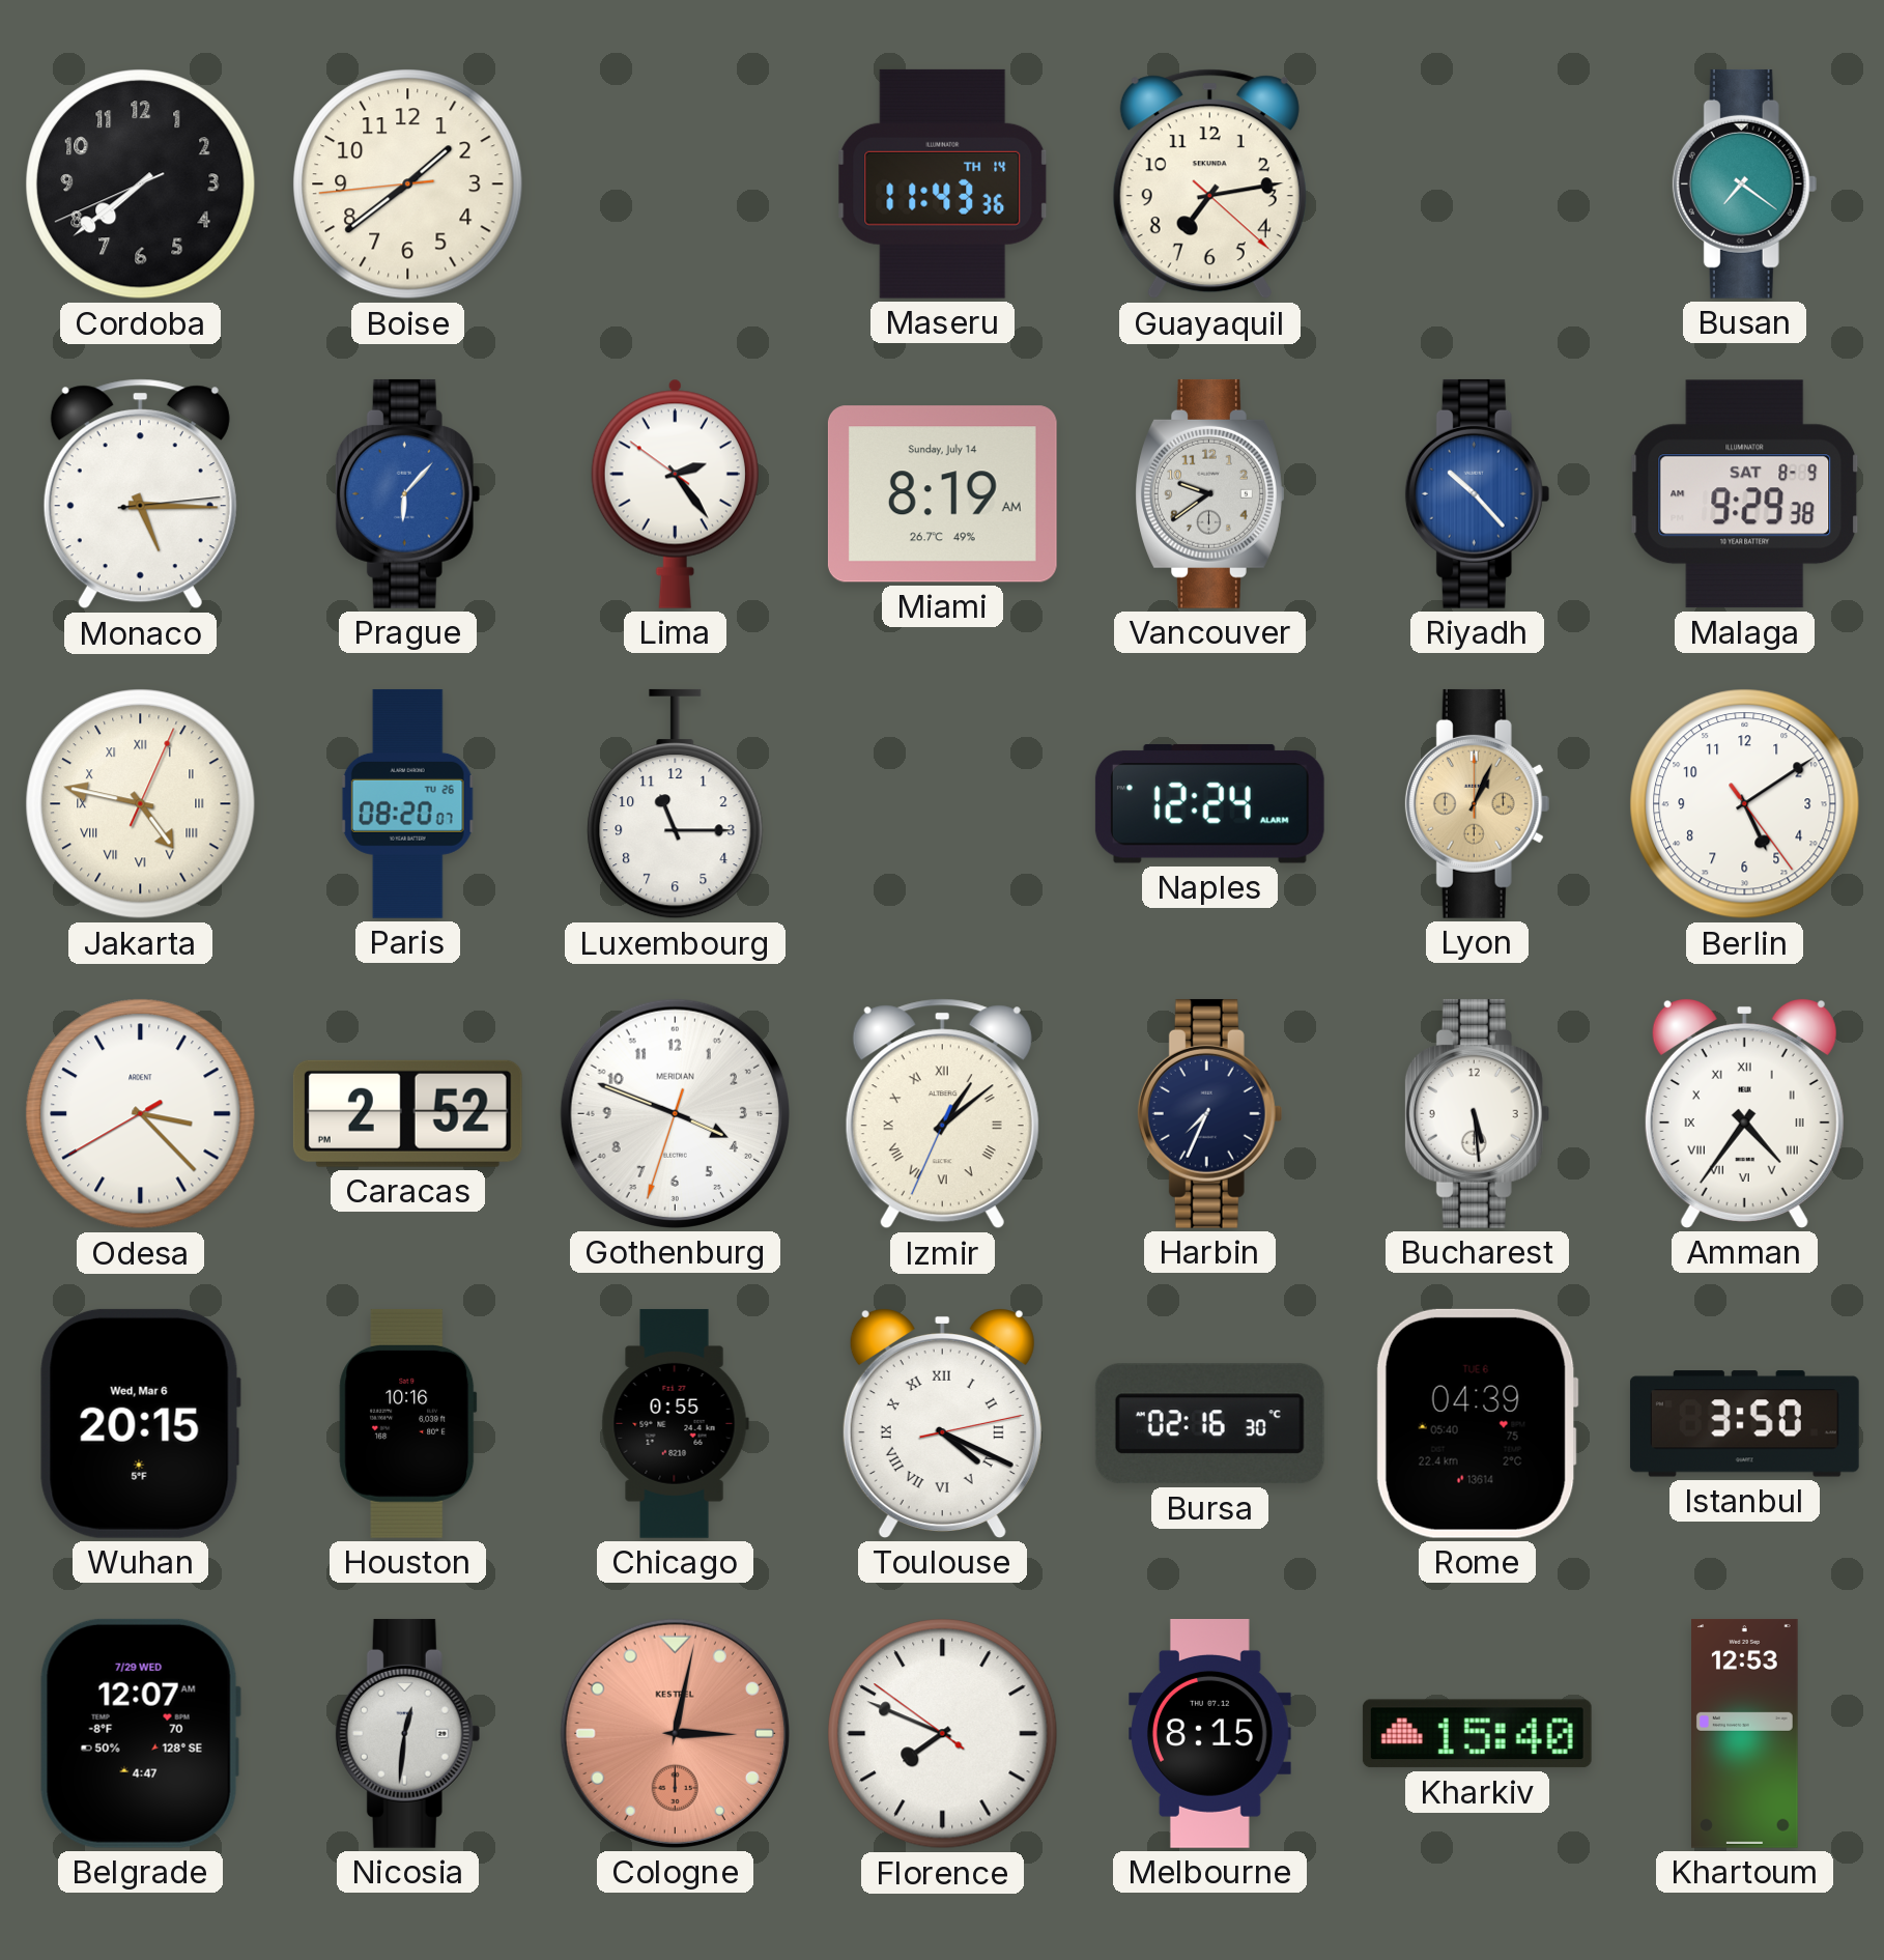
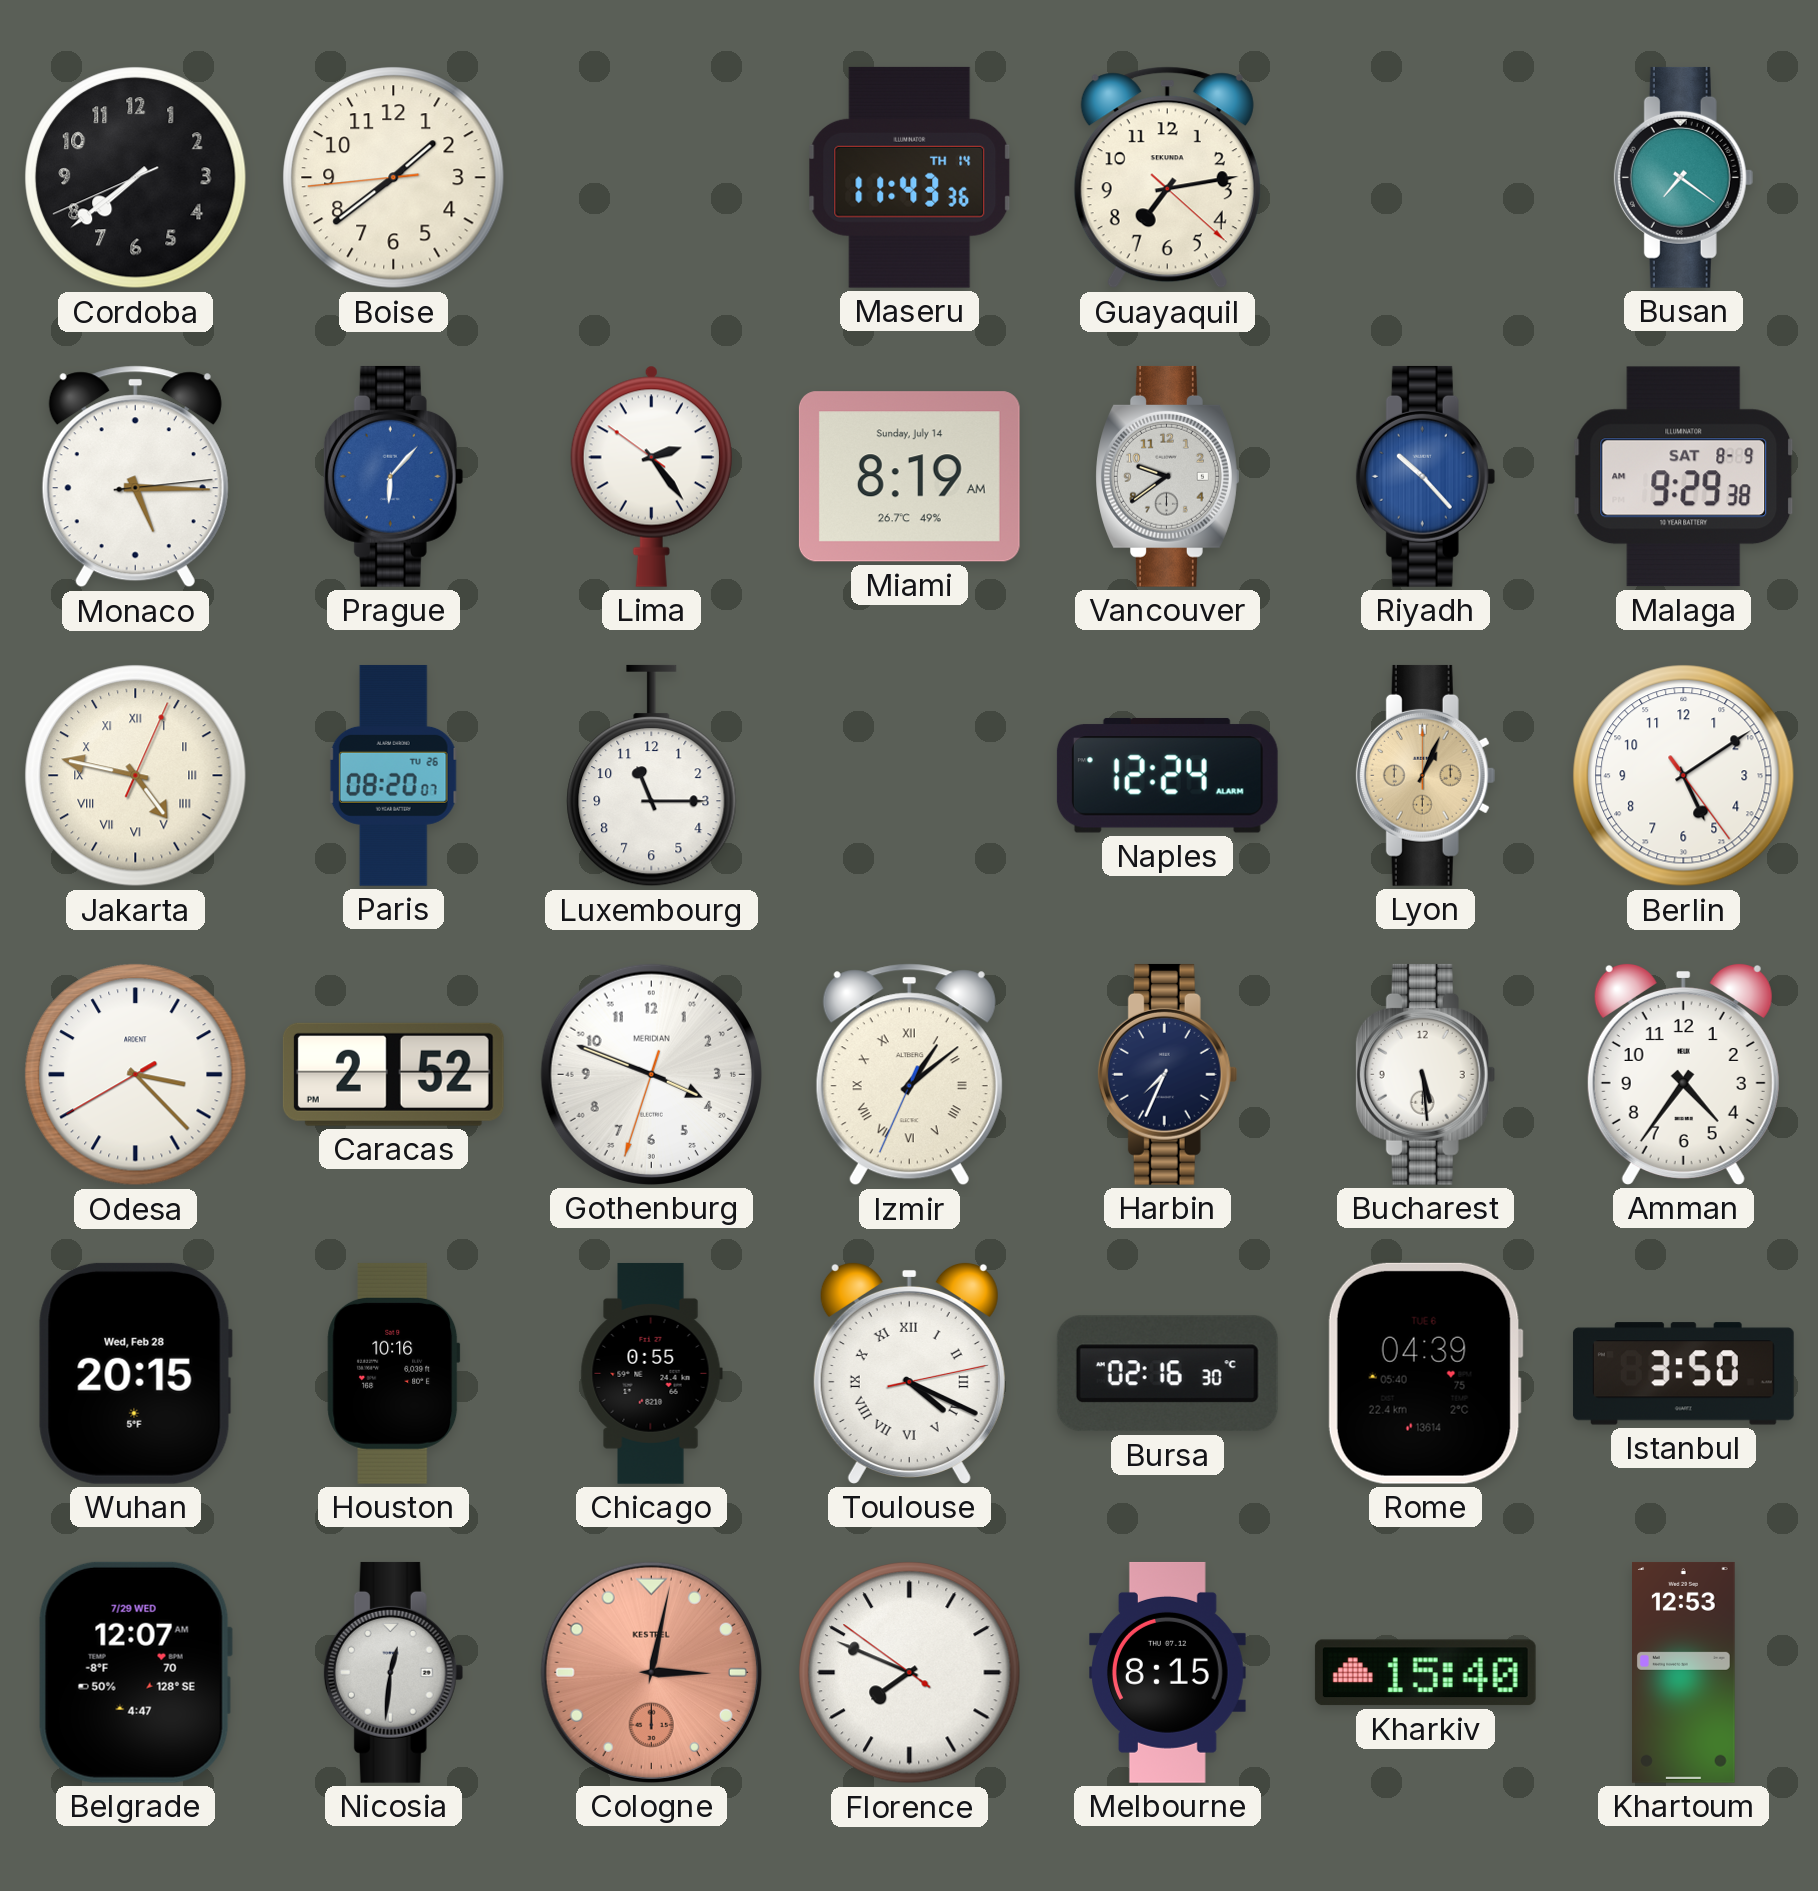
Amman numerals: Roman -> Arabic (1683, 1074)
Wuhan date: Wed, Mar 6 -> Wed, Feb 28 (135, 1373)
